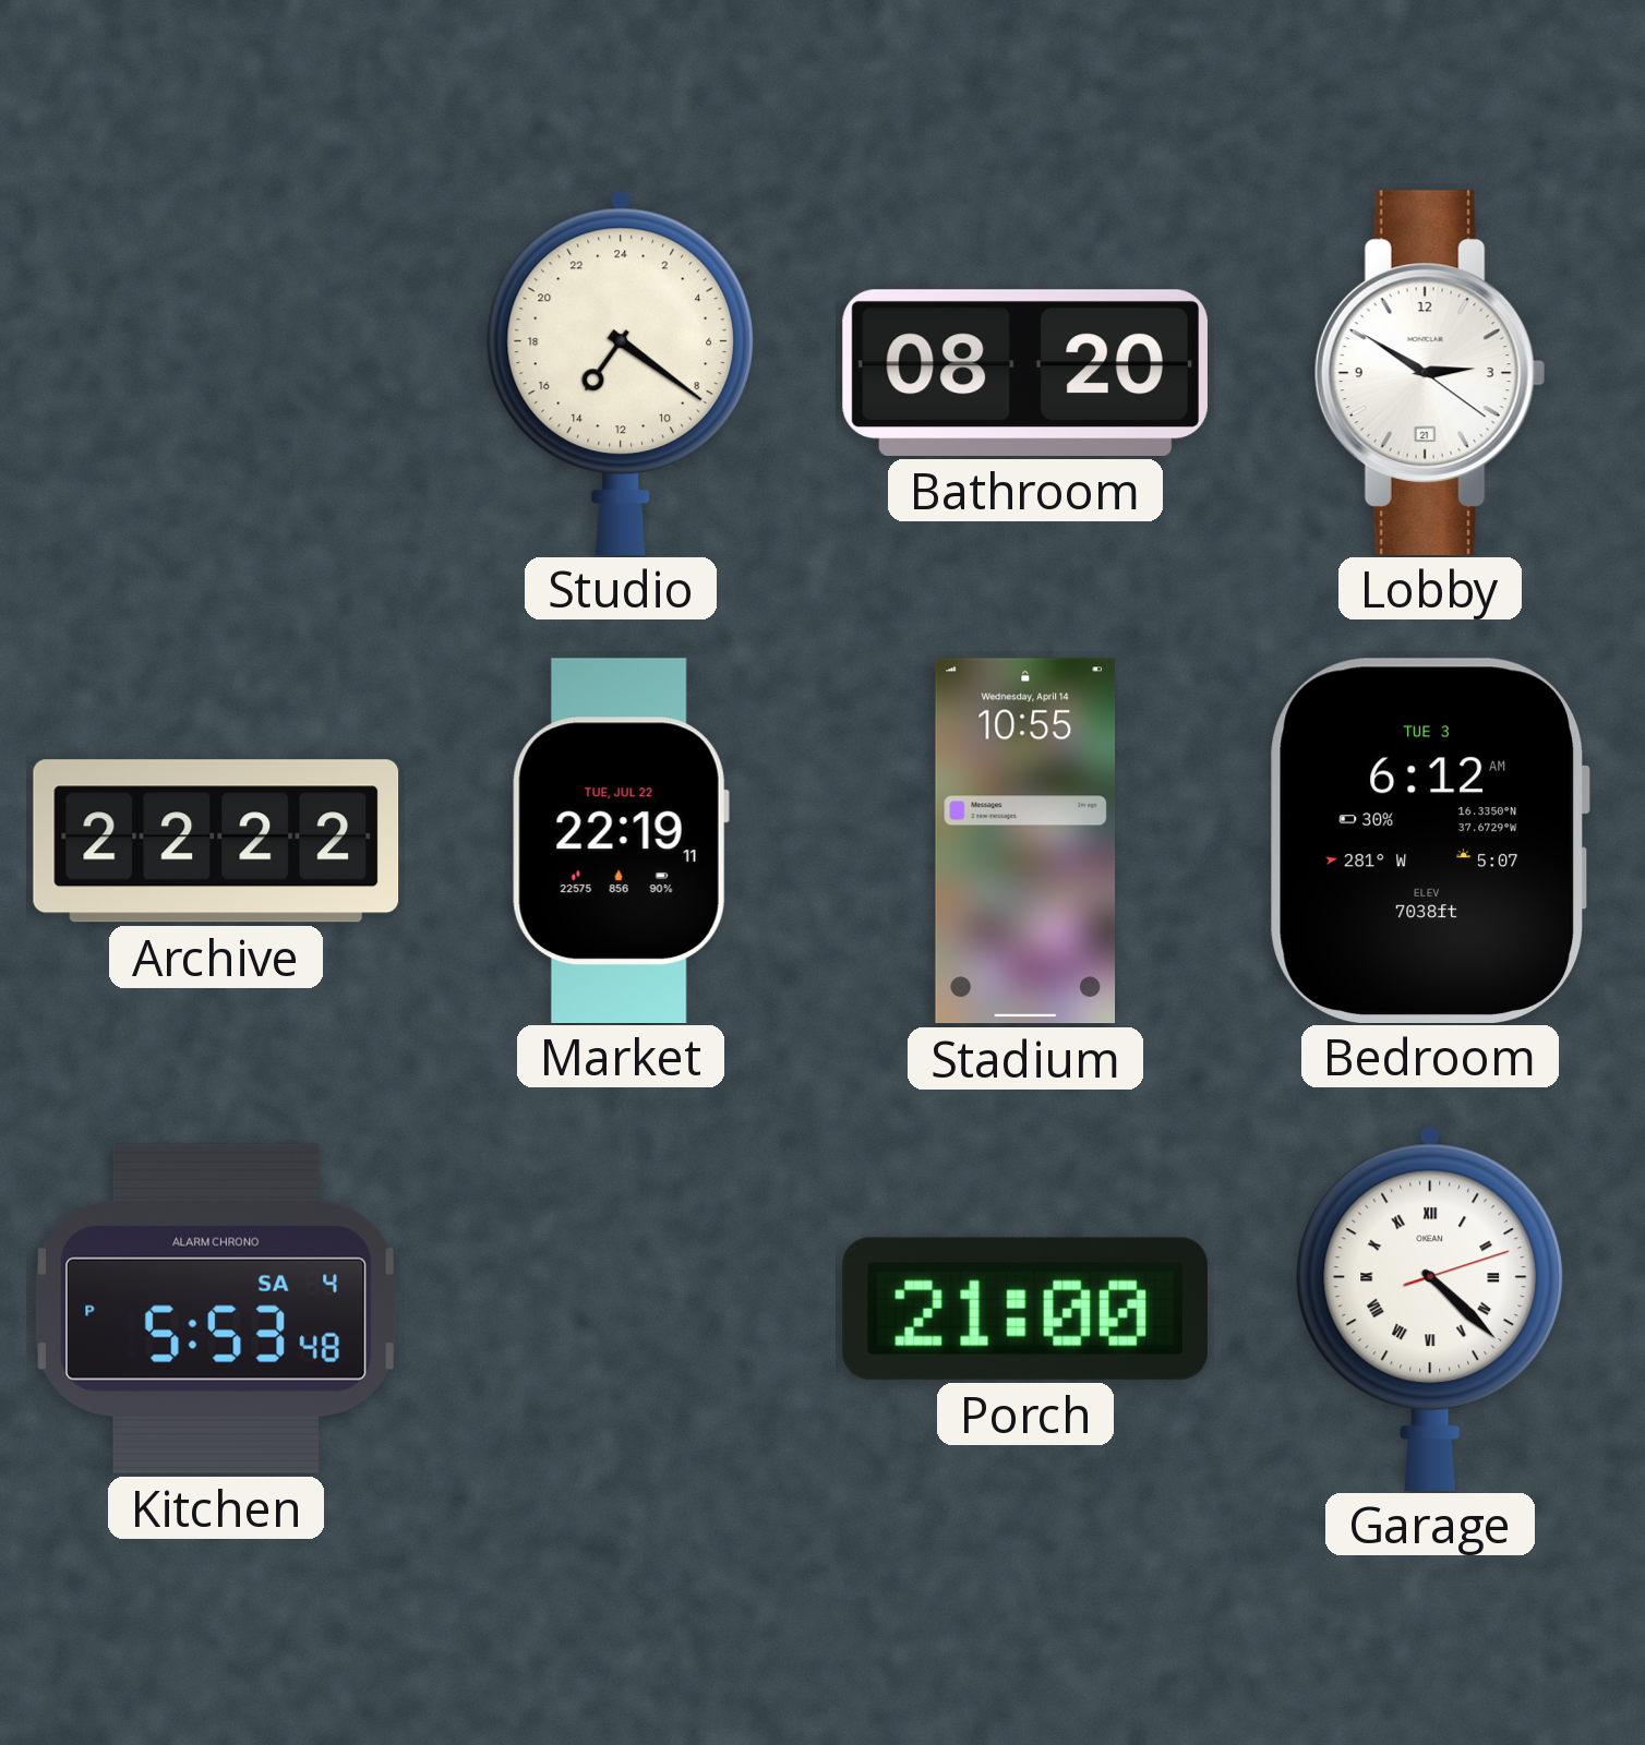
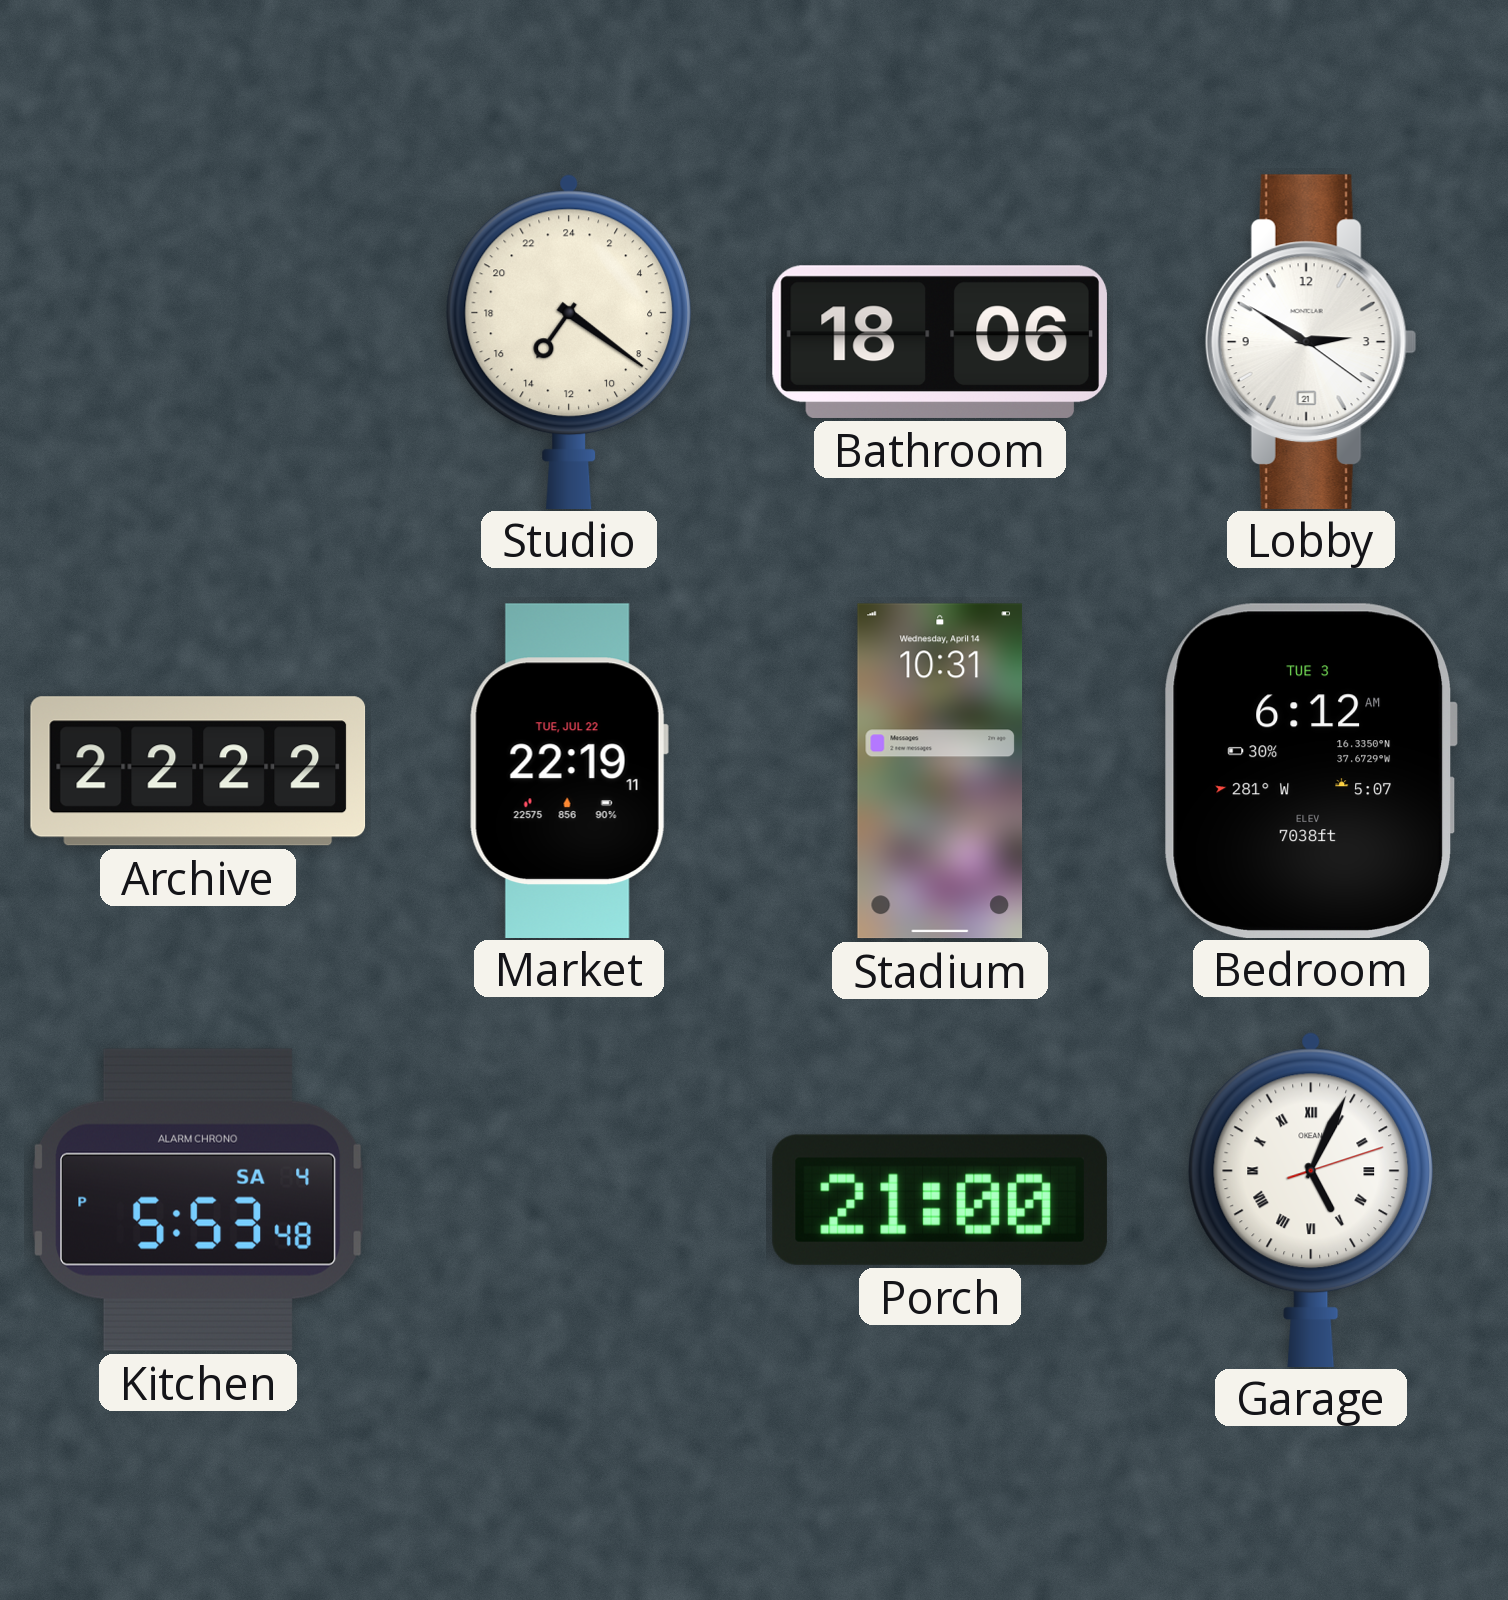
Bathroom: 08:20 -> 18:06 (940, 342)
Stadium: 10:55 -> 10:31 (940, 771)
Garage: 4:22 -> 5:04 (1311, 1199)
